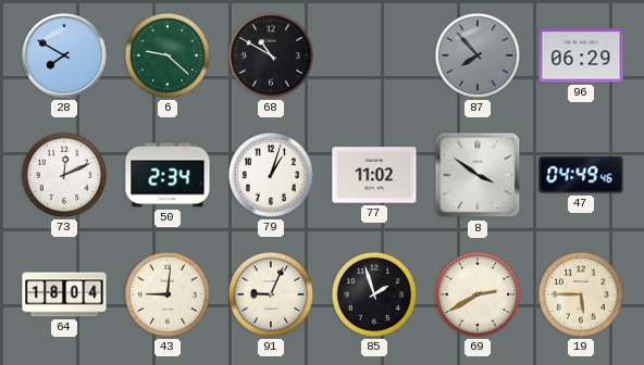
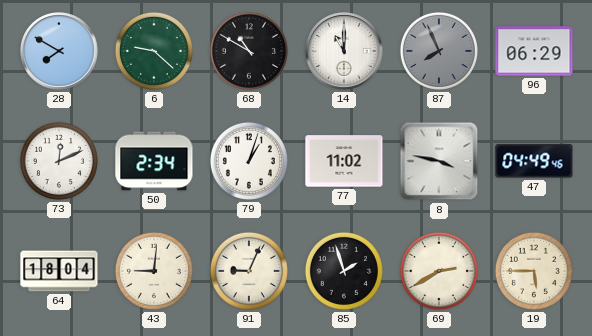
14: none -> 11:00 (344, 51)
87: 7:53 -> 7:56 (439, 51)
8: 3:51 -> 3:47 (439, 161)
